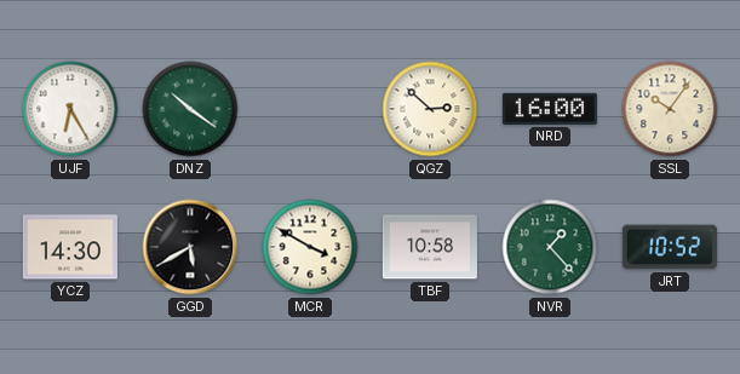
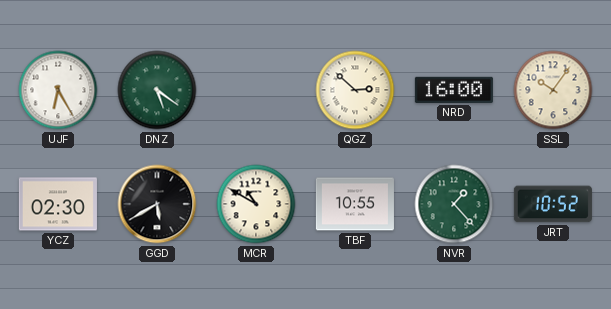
DNZ: 10:21 -> 5:21 (157, 90)
YCZ: 14:30 -> 02:30 (58, 204)
MCR: 3:50 -> 10:50 (256, 204)
TBF: 10:58 -> 10:55 (355, 204)
